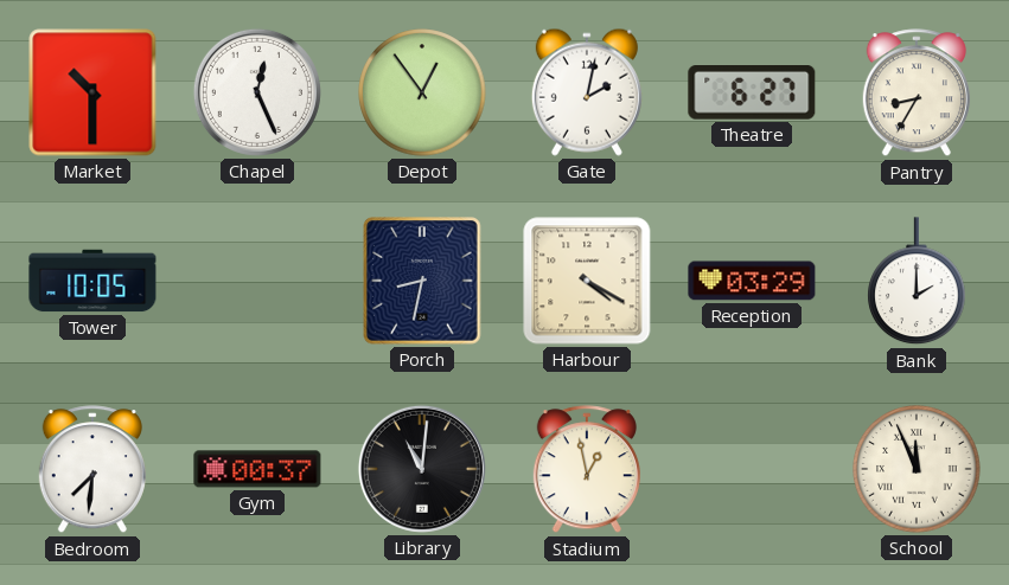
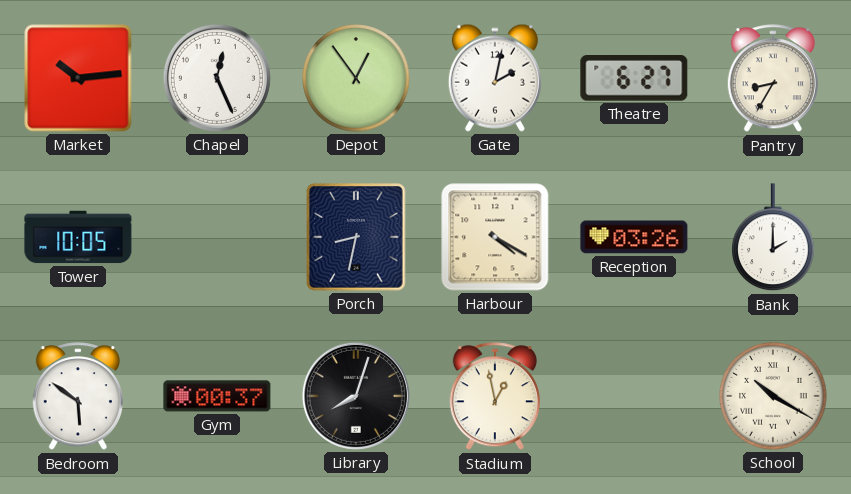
Market: 10:30 -> 10:14 (78, 78)
Reception: 03:29 -> 03:26 (634, 237)
Bedroom: 7:31 -> 5:51 (78, 397)
Library: 11:01 -> 8:03 (356, 396)
School: 11:56 -> 10:20 (773, 396)
